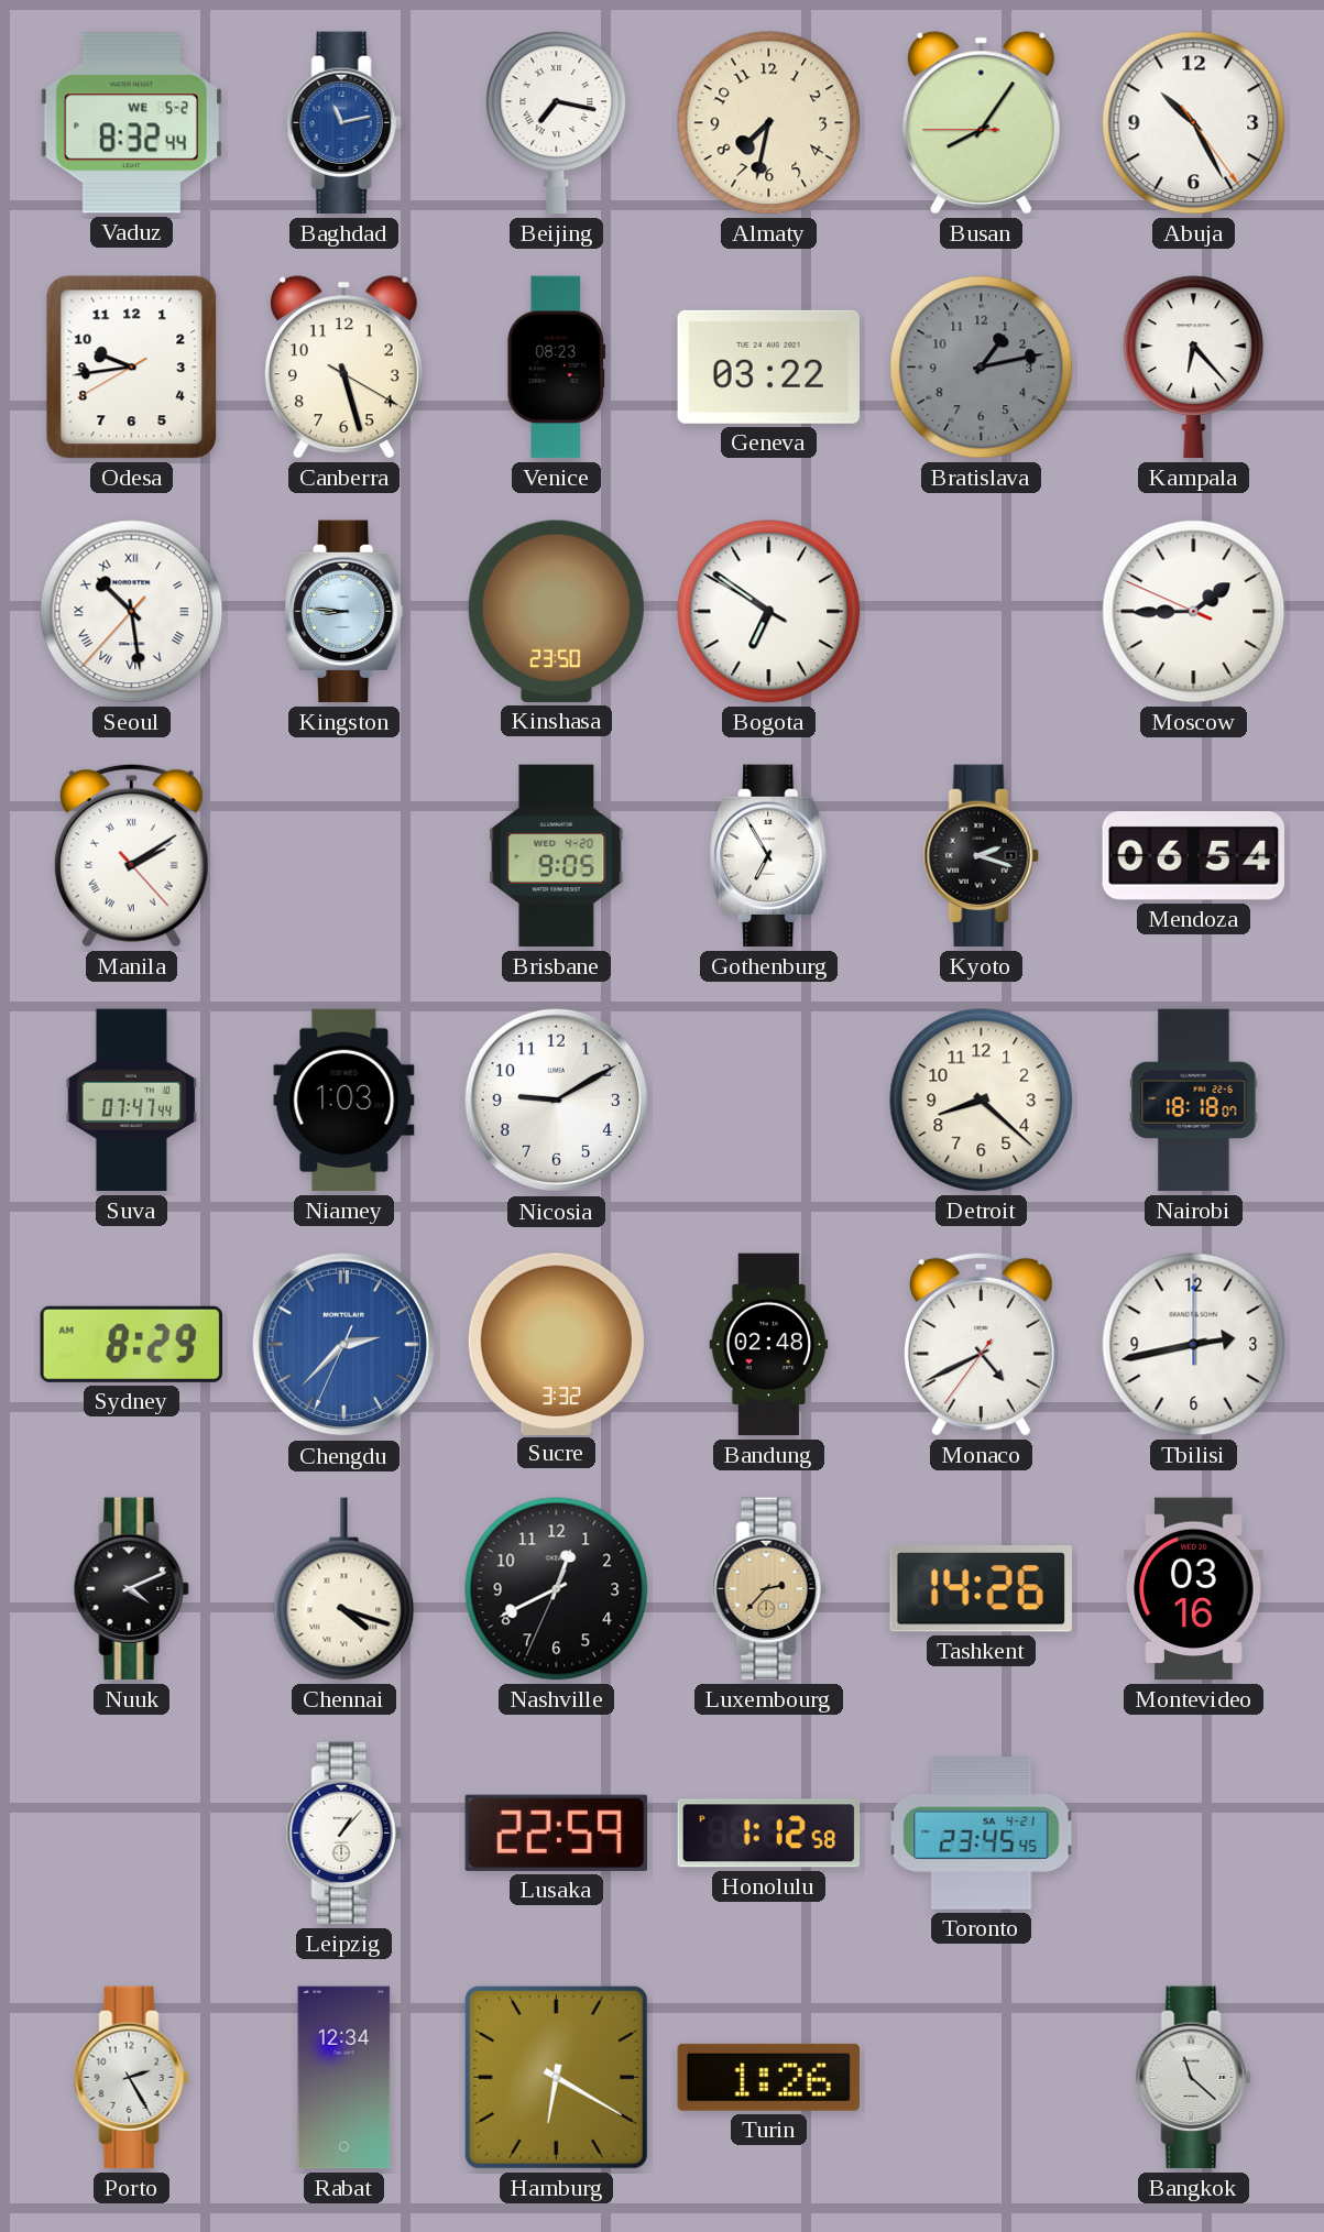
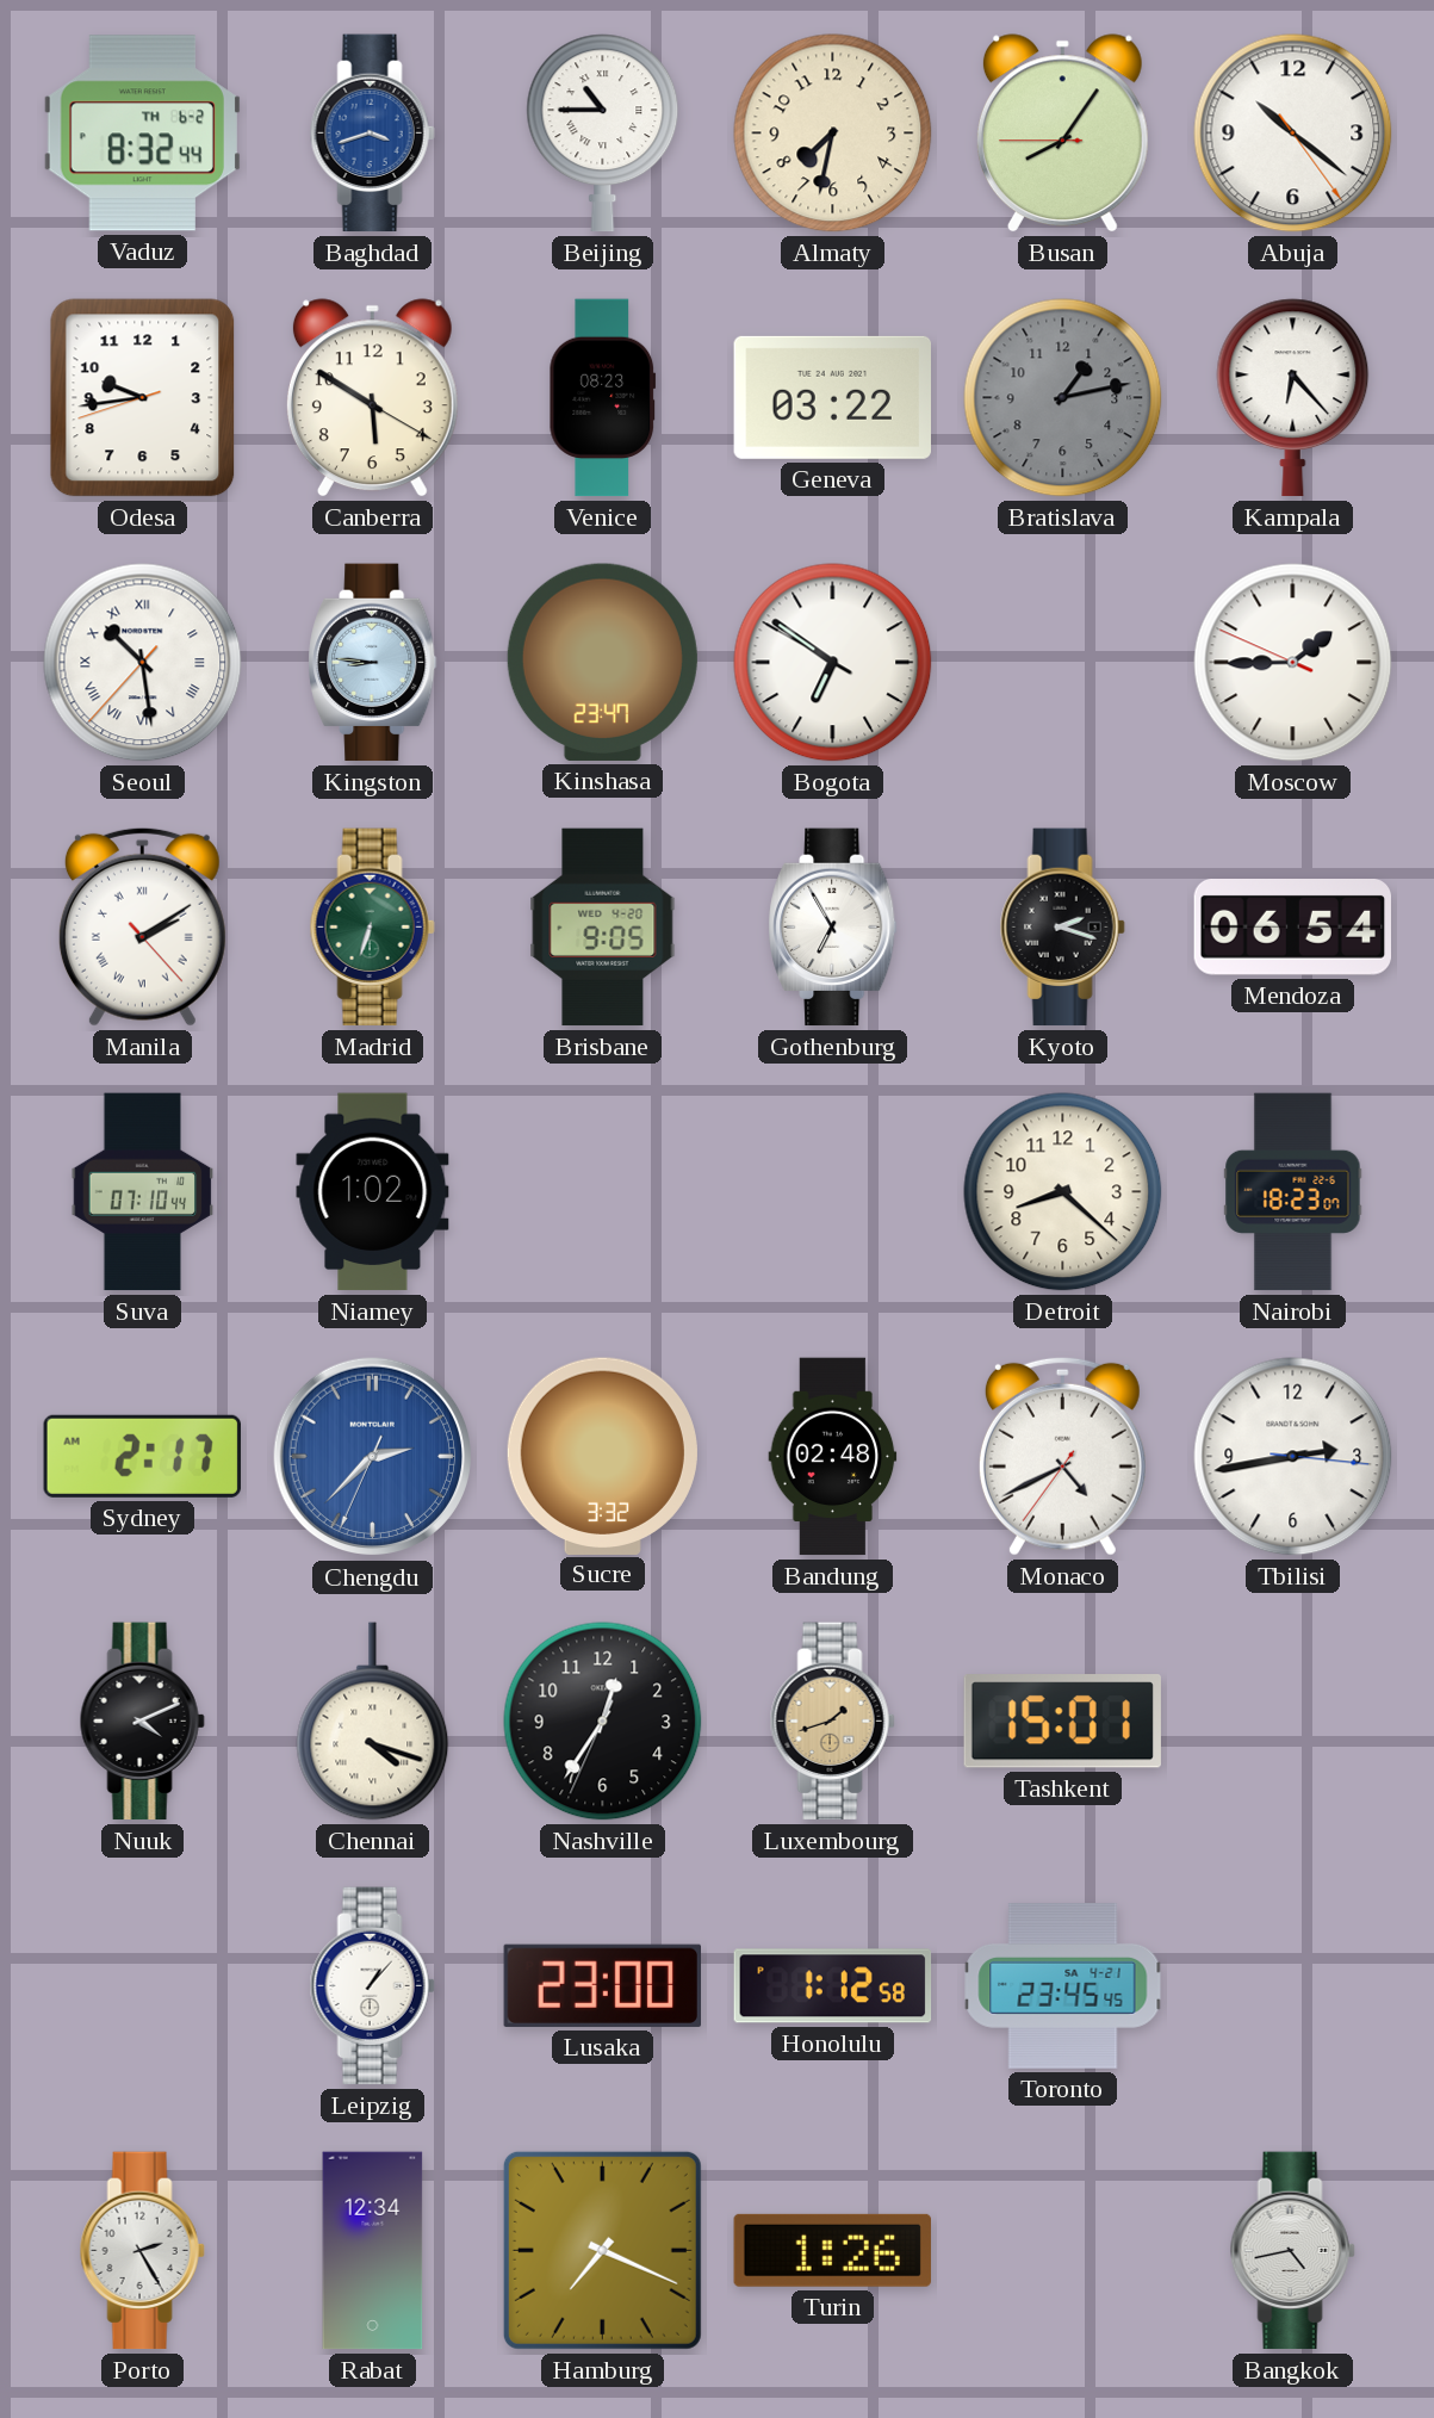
Vaduz date: WE 5-2 -> TH 6-2 (142, 134)
Baghdad: 11:13 -> 3:42 (372, 134)
Beijing: 7:17 -> 10:45 (603, 134)
Abuja: 10:25 -> 10:21 (1293, 134)
Odesa: 9:43:40 -> 9:43:42 (143, 398)
Canberra: 5:27 -> 5:50 (372, 398)
Kinshasa: 23:50 -> 23:47 (602, 662)
Madrid: none -> 6:33 (372, 928)
Suva: 07:47 -> 07:10 (143, 1192)
Niamey: 1:03 -> 1:02 (373, 1192)
Nicosia: 9:10 -> none (557, 1101)
Nairobi: 18:18 -> 18:23 (1293, 1192)
Sydney: 8:29 -> 2:17 (142, 1456)
Tbilisi: 2:43:00 -> 2:43:16 (1293, 1457)
Nashville: 12:40 -> 12:35 (603, 1722)
Luxembourg: 2:37 -> 1:42 (832, 1722)
Tashkent: 14:26 -> 15:01 (1062, 1722)
Montevideo: 03:16 -> none (1194, 1589)
Lusaka: 22:59 -> 23:00 (602, 1985)
Hamburg: 6:20 -> 7:19 (602, 2250)
Bangkok: 11:22 -> 4:43 (1292, 2251)
